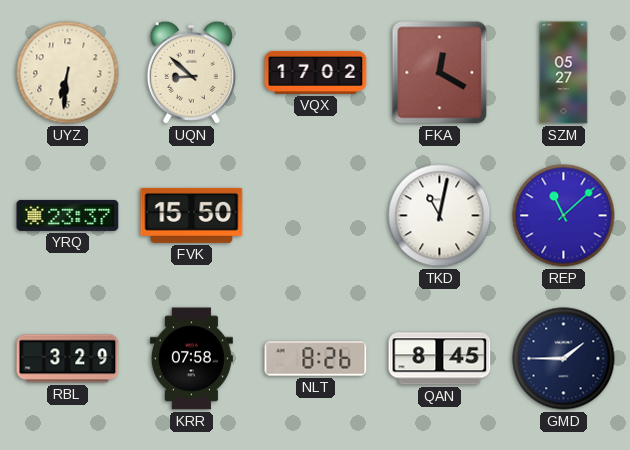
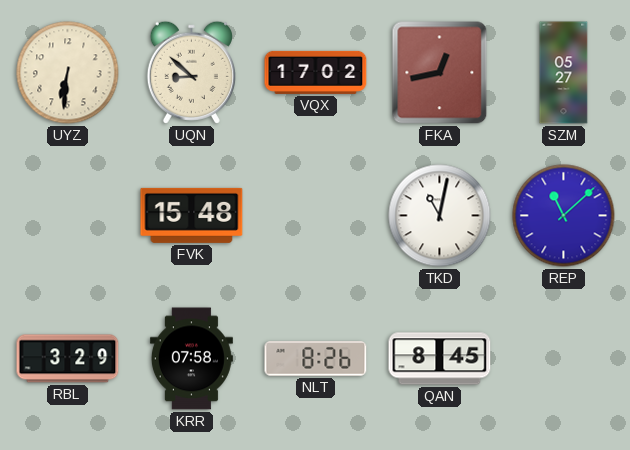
FKA: 12:20 -> 12:43 (440, 73)
YRQ: 23:37 -> none (68, 215)
FVK: 15:50 -> 15:48 (192, 215)
GMD: 1:45 -> none (564, 359)
